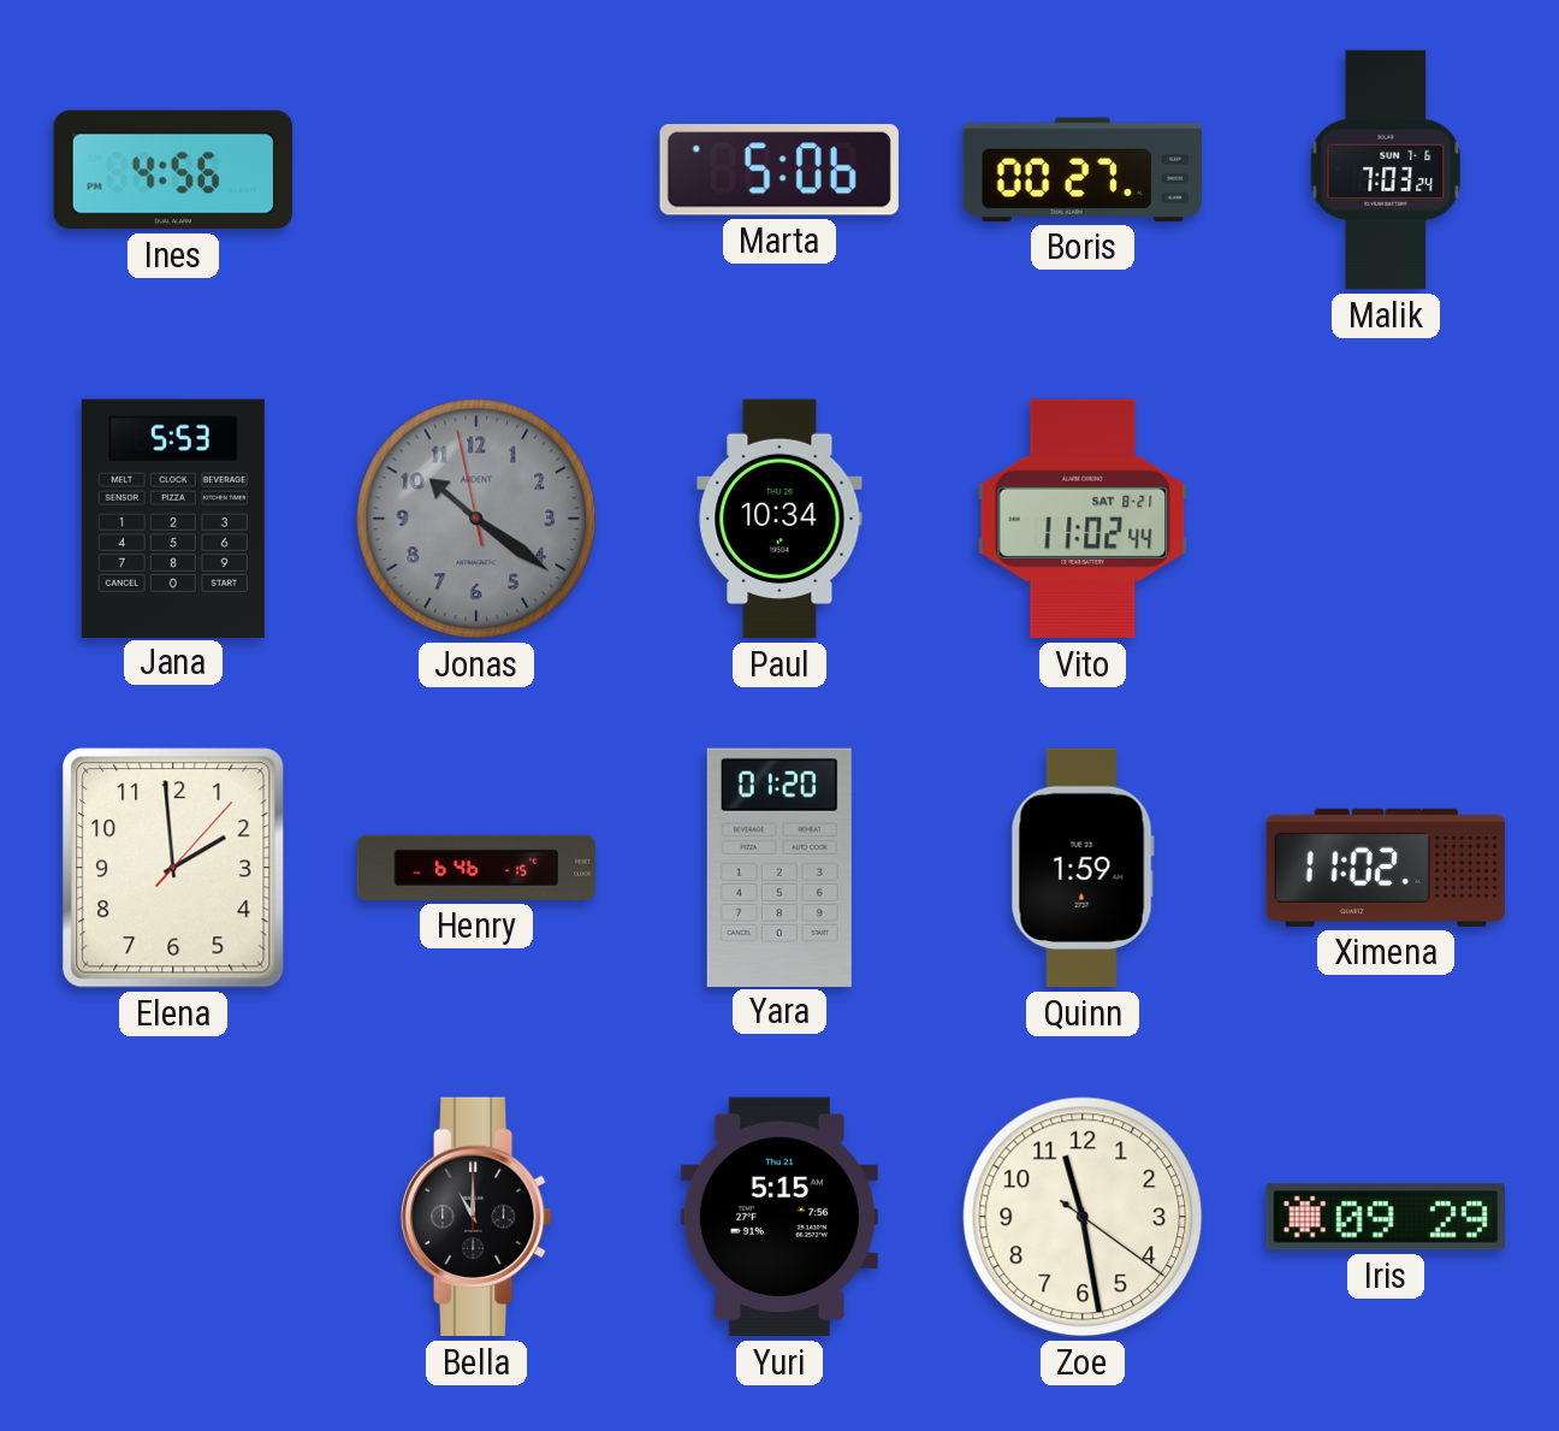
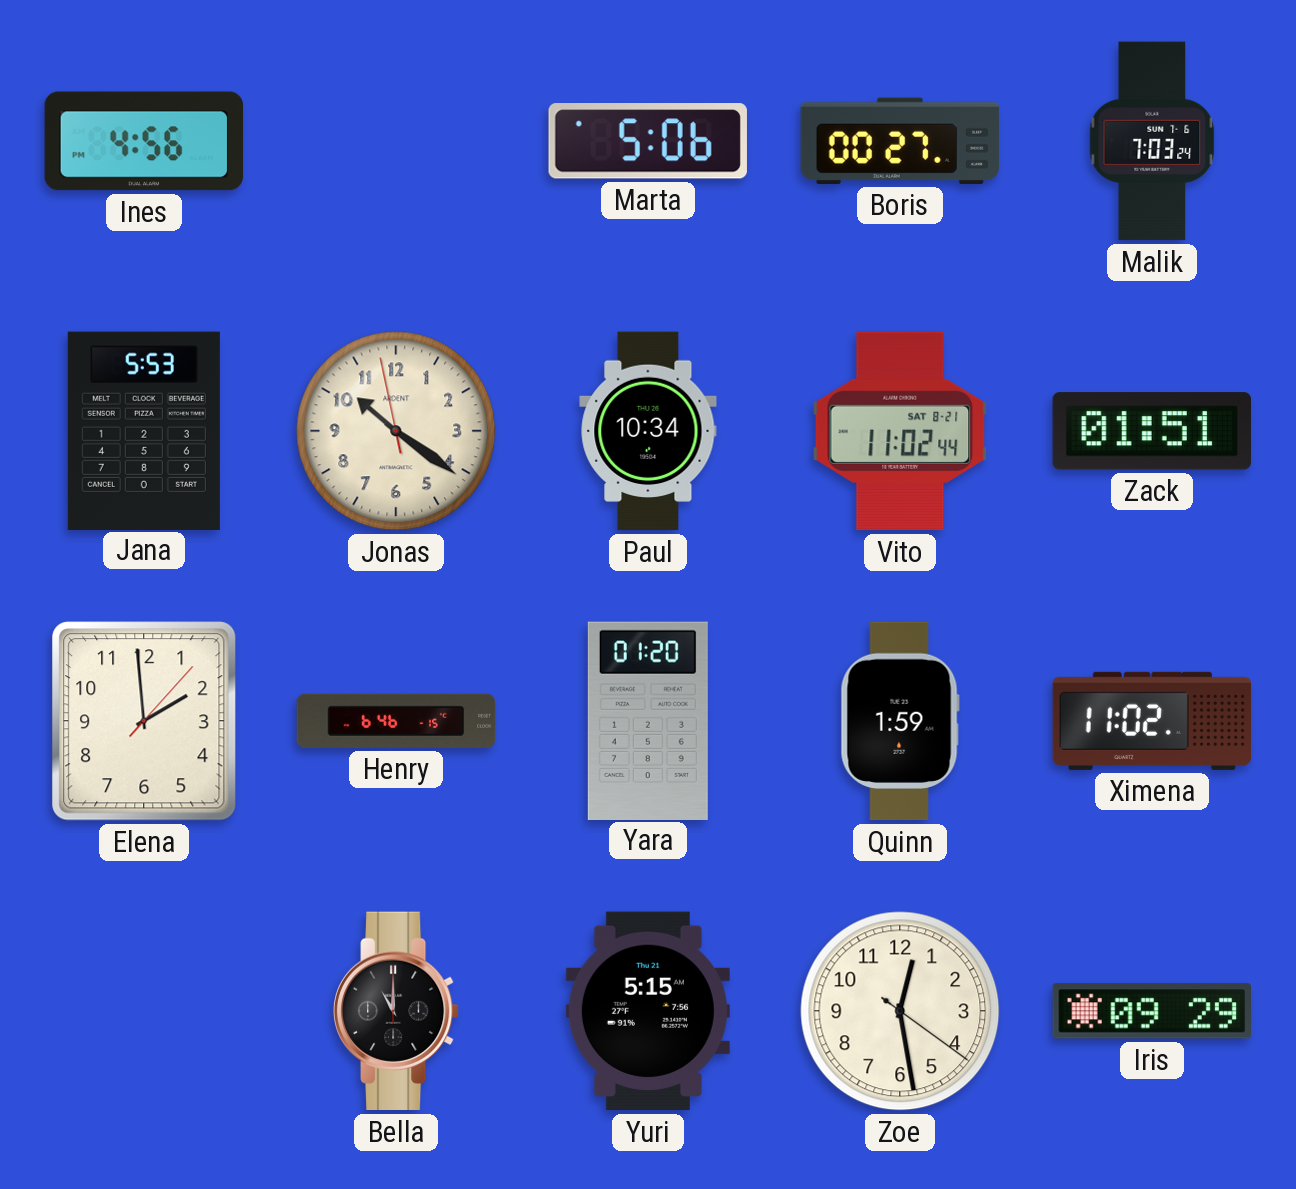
Jonas dial: grey -> cream (396, 431)
Zack: none -> 01:51 (1152, 431)
Zoe: 11:28 -> 12:28 (900, 1011)
